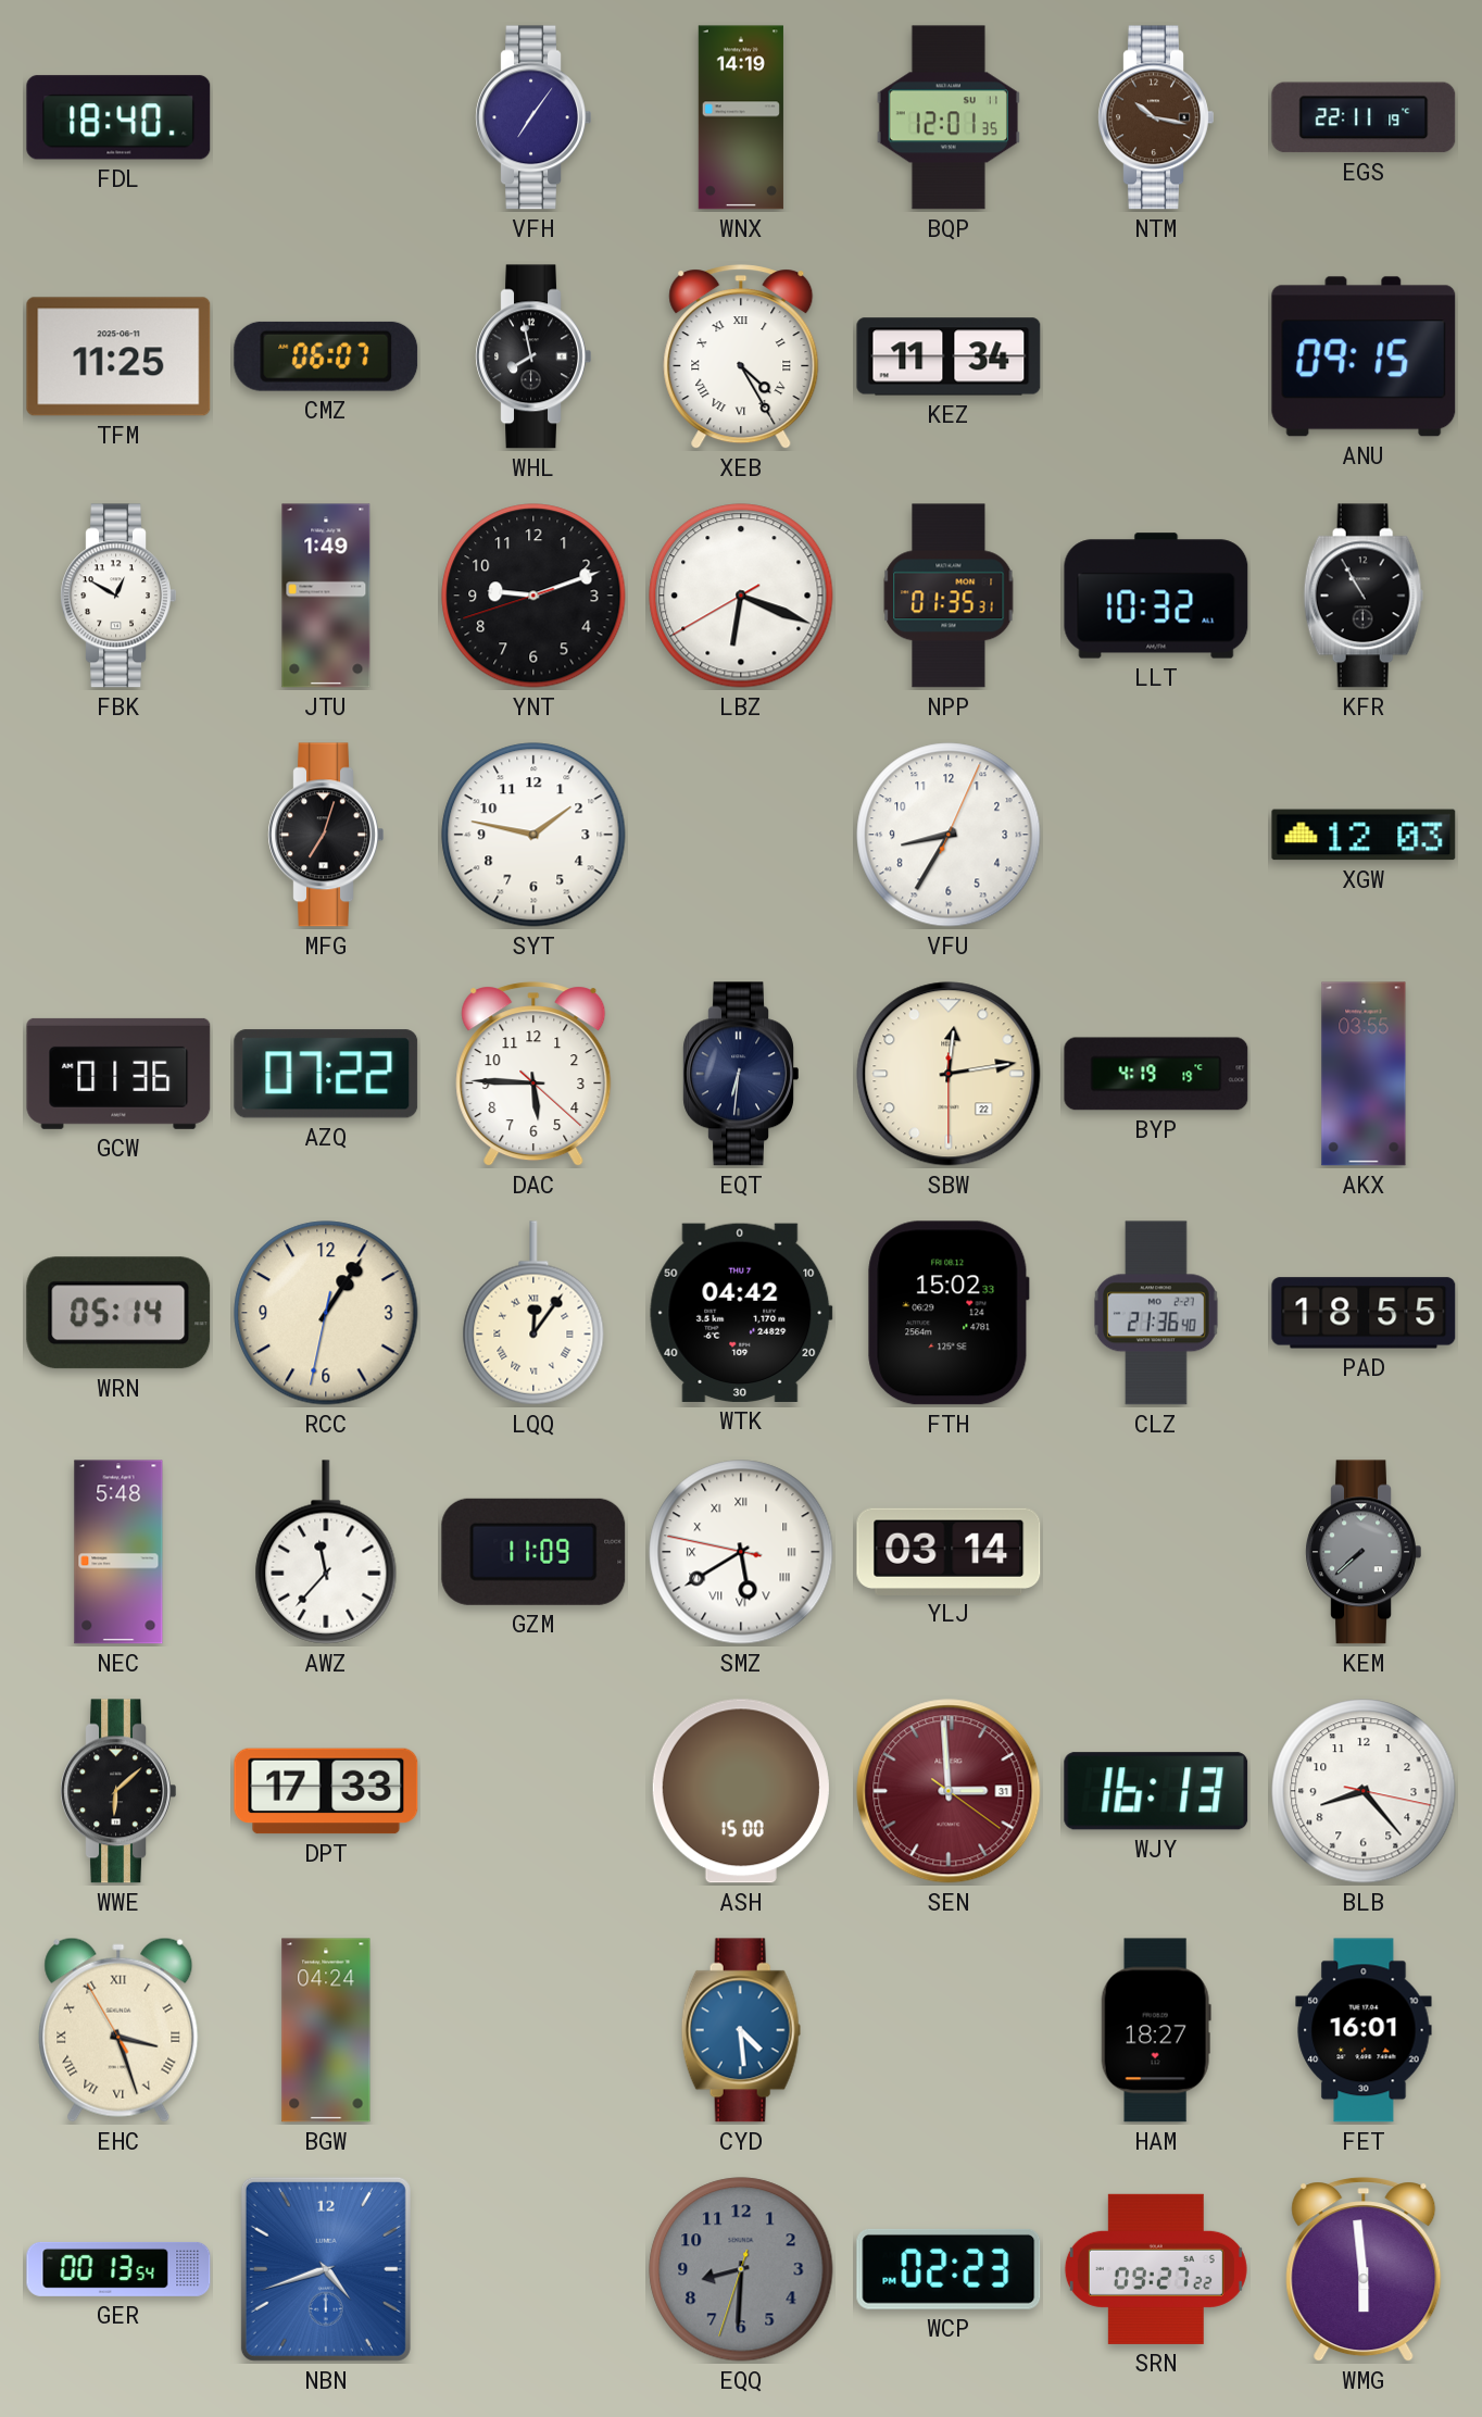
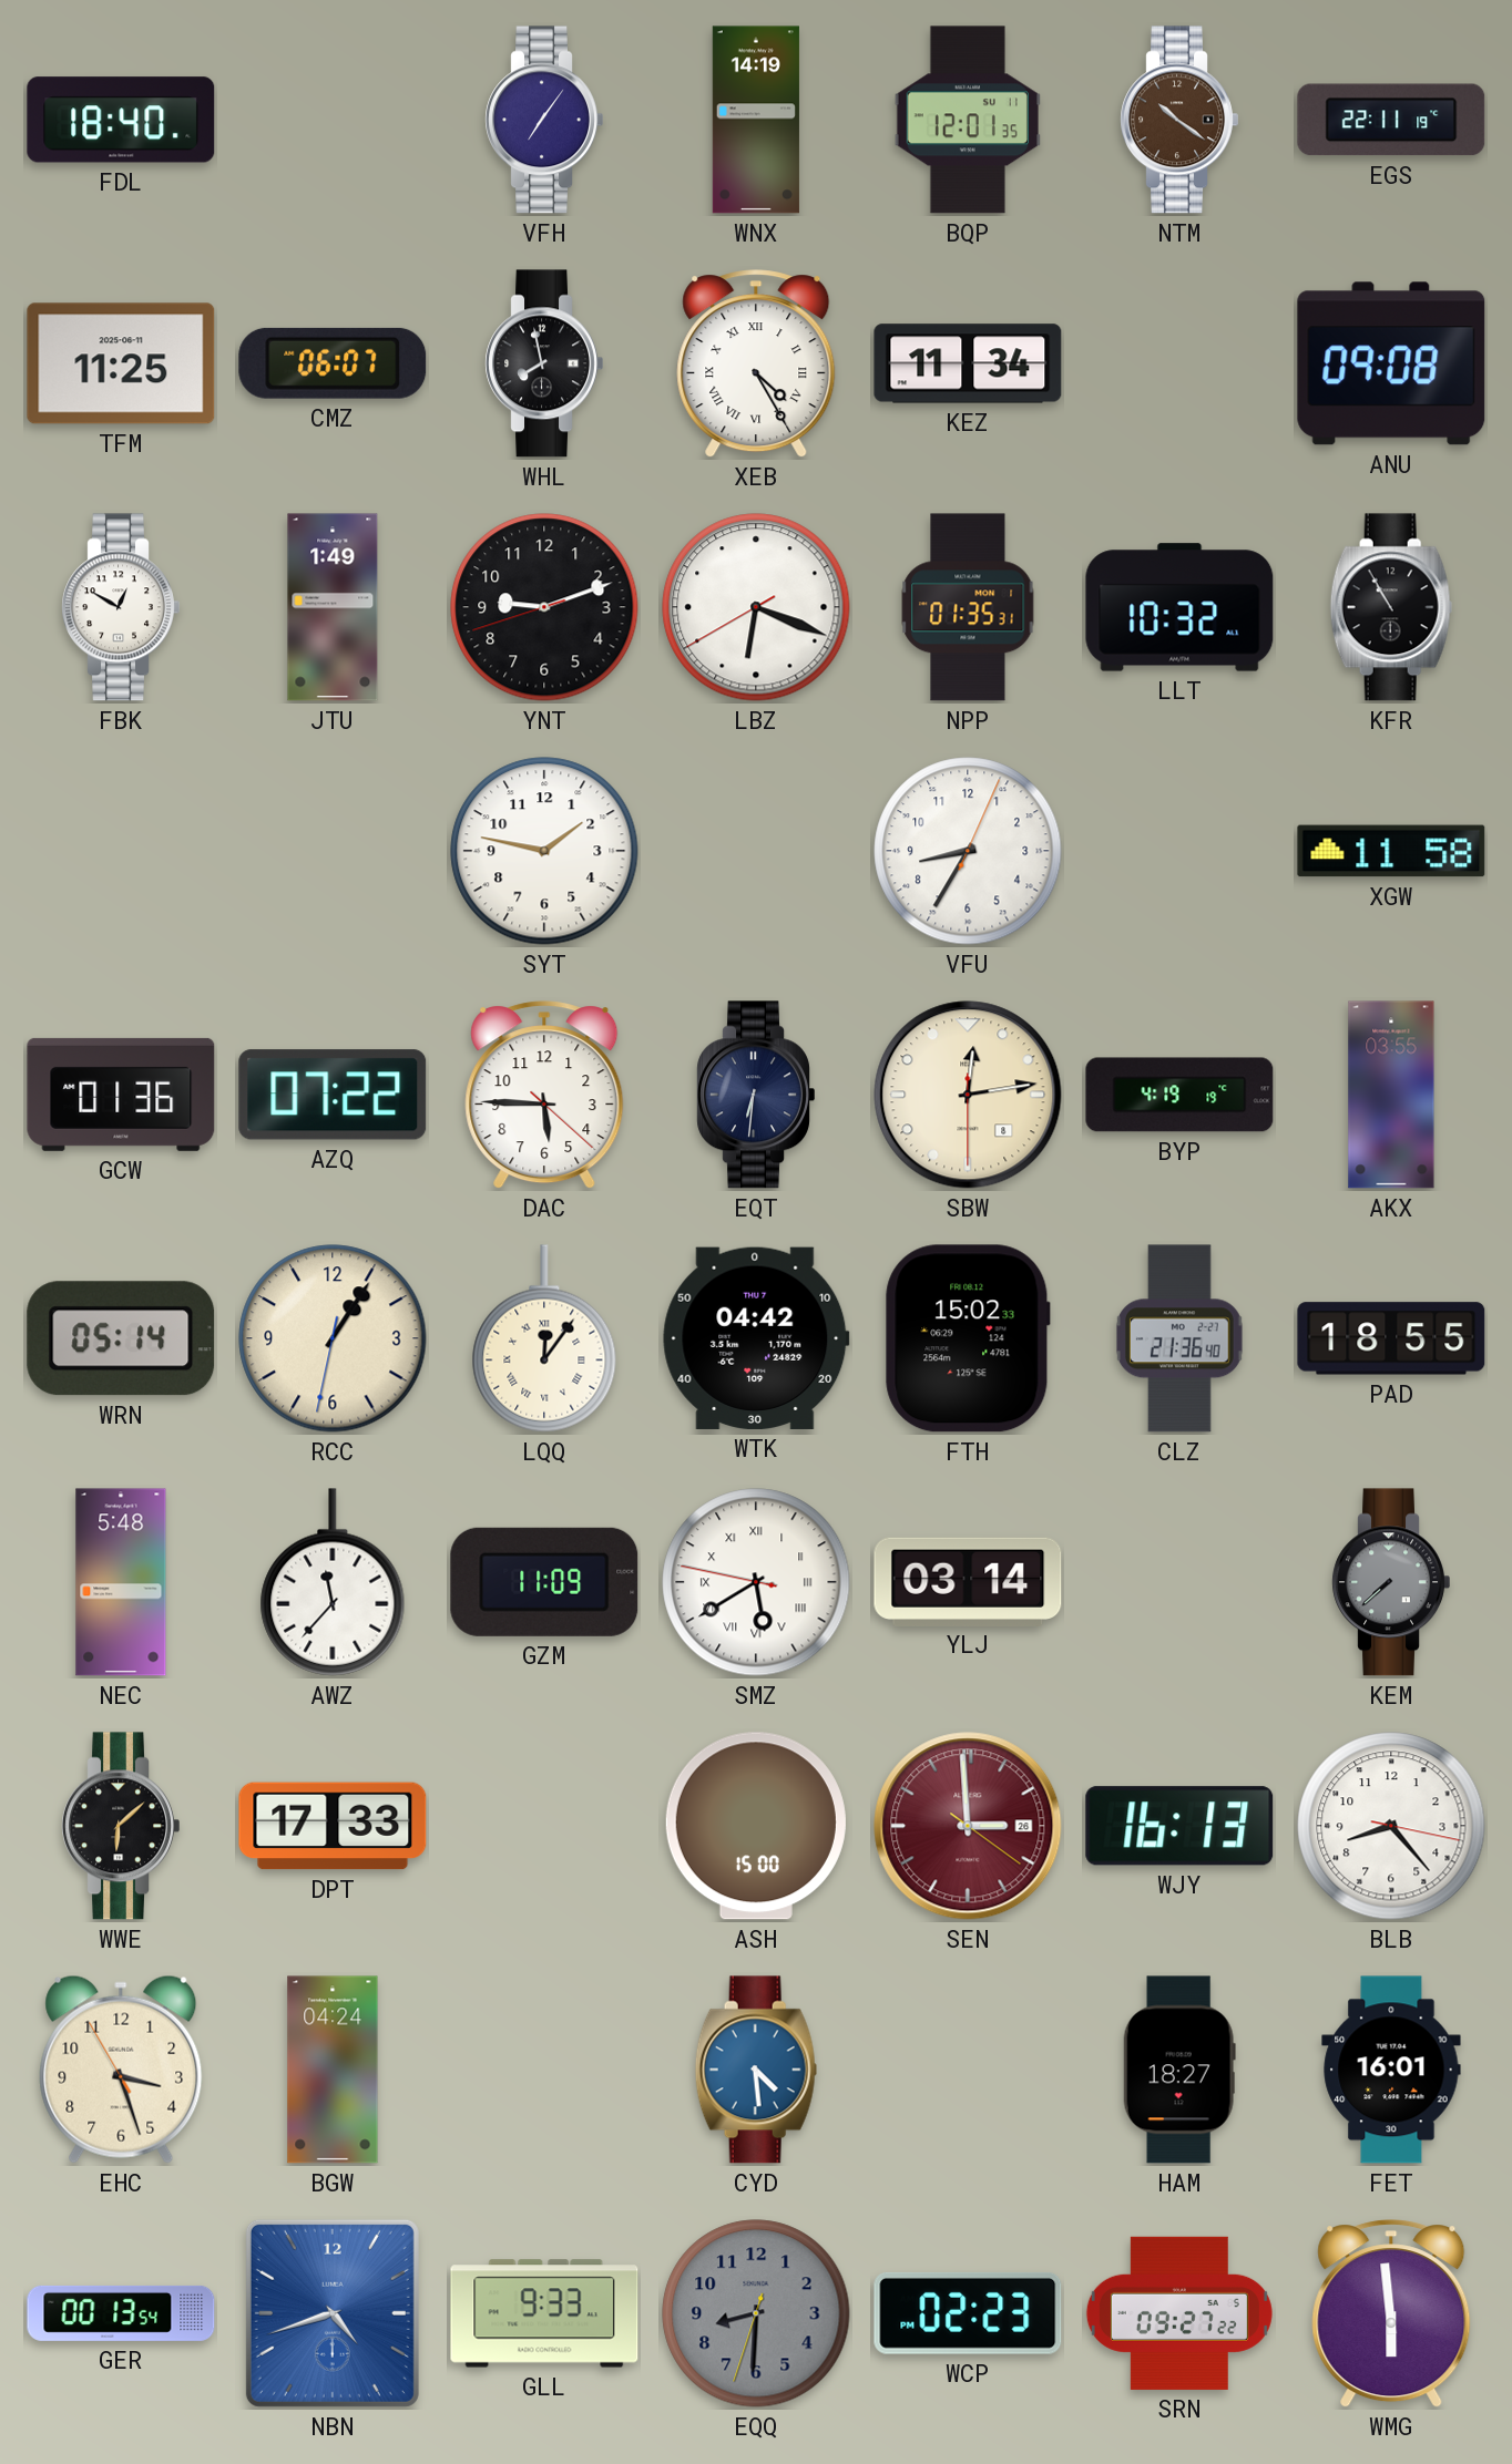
NTM: 10:17 -> 10:21 (1179, 120)
ANU: 09:15 -> 09:08 (1391, 363)
MFG: 7:03 -> none (326, 835)
XGW: 12:03 -> 11:58 (1391, 851)
SBW date: 22 -> 8 (968, 1095)
SEN date: 31 -> 26 (968, 1826)
EHC numerals: Roman -> Arabic (121, 2070)
GLL: none -> 9:33 (544, 2313)
